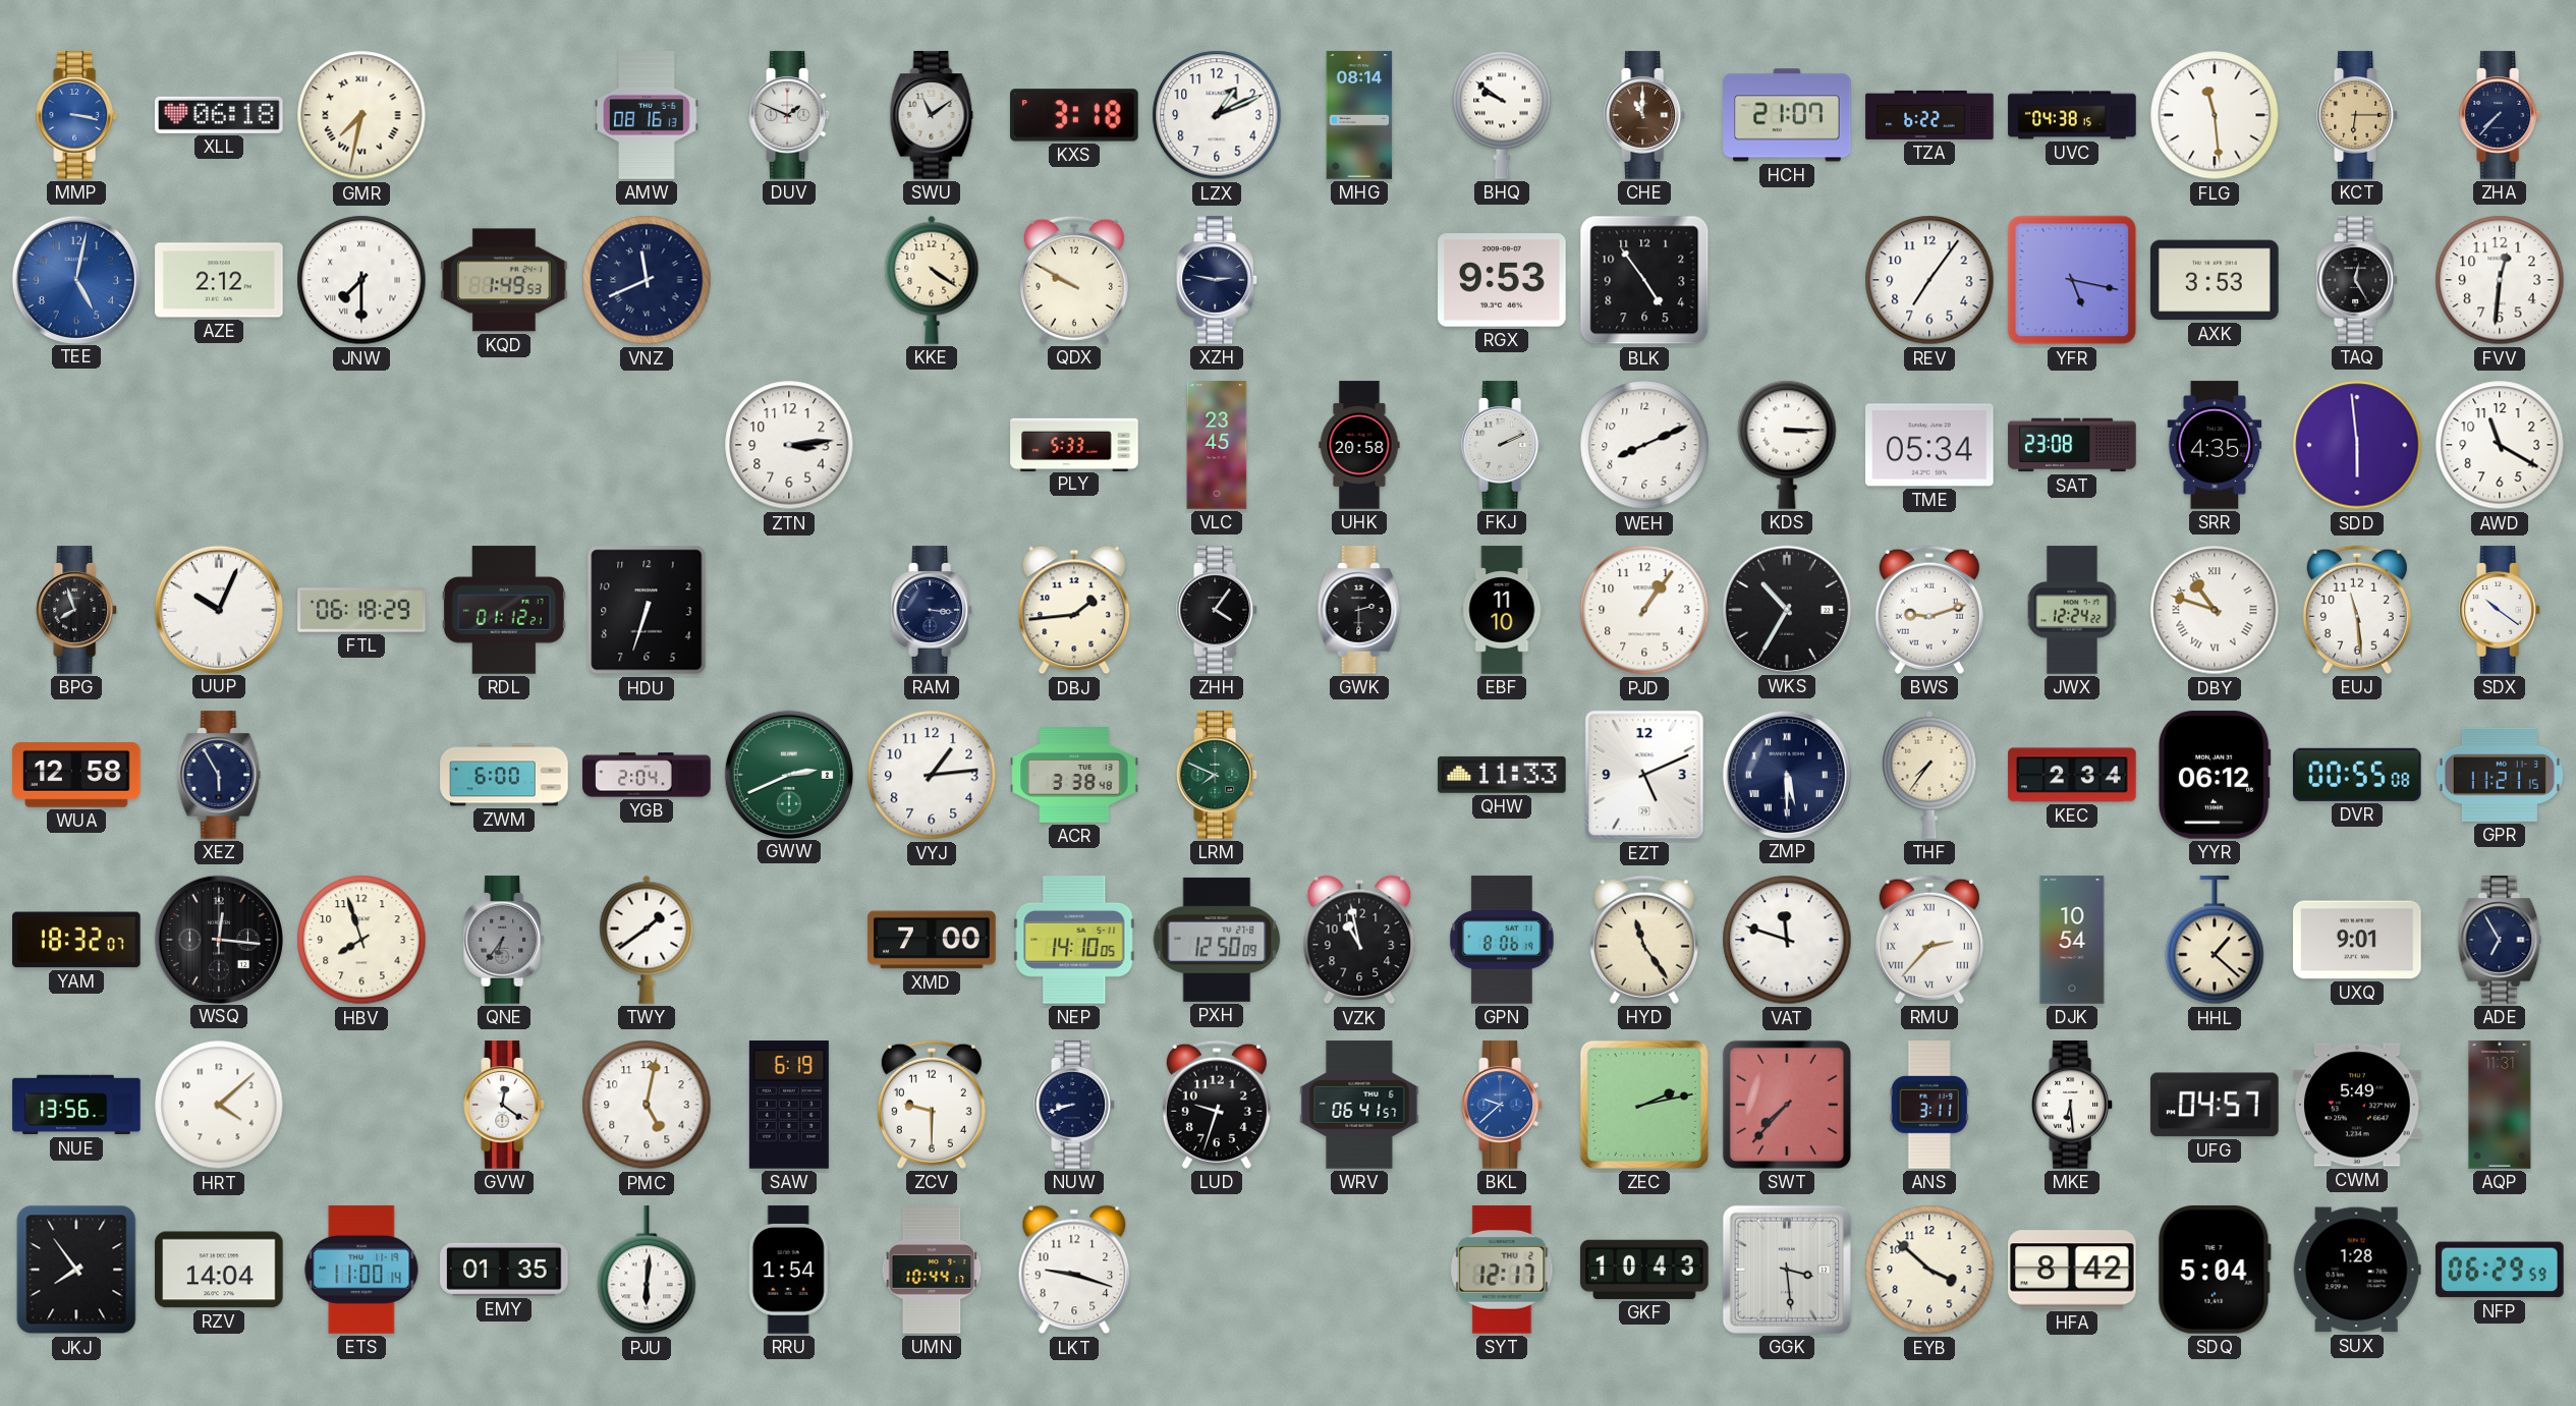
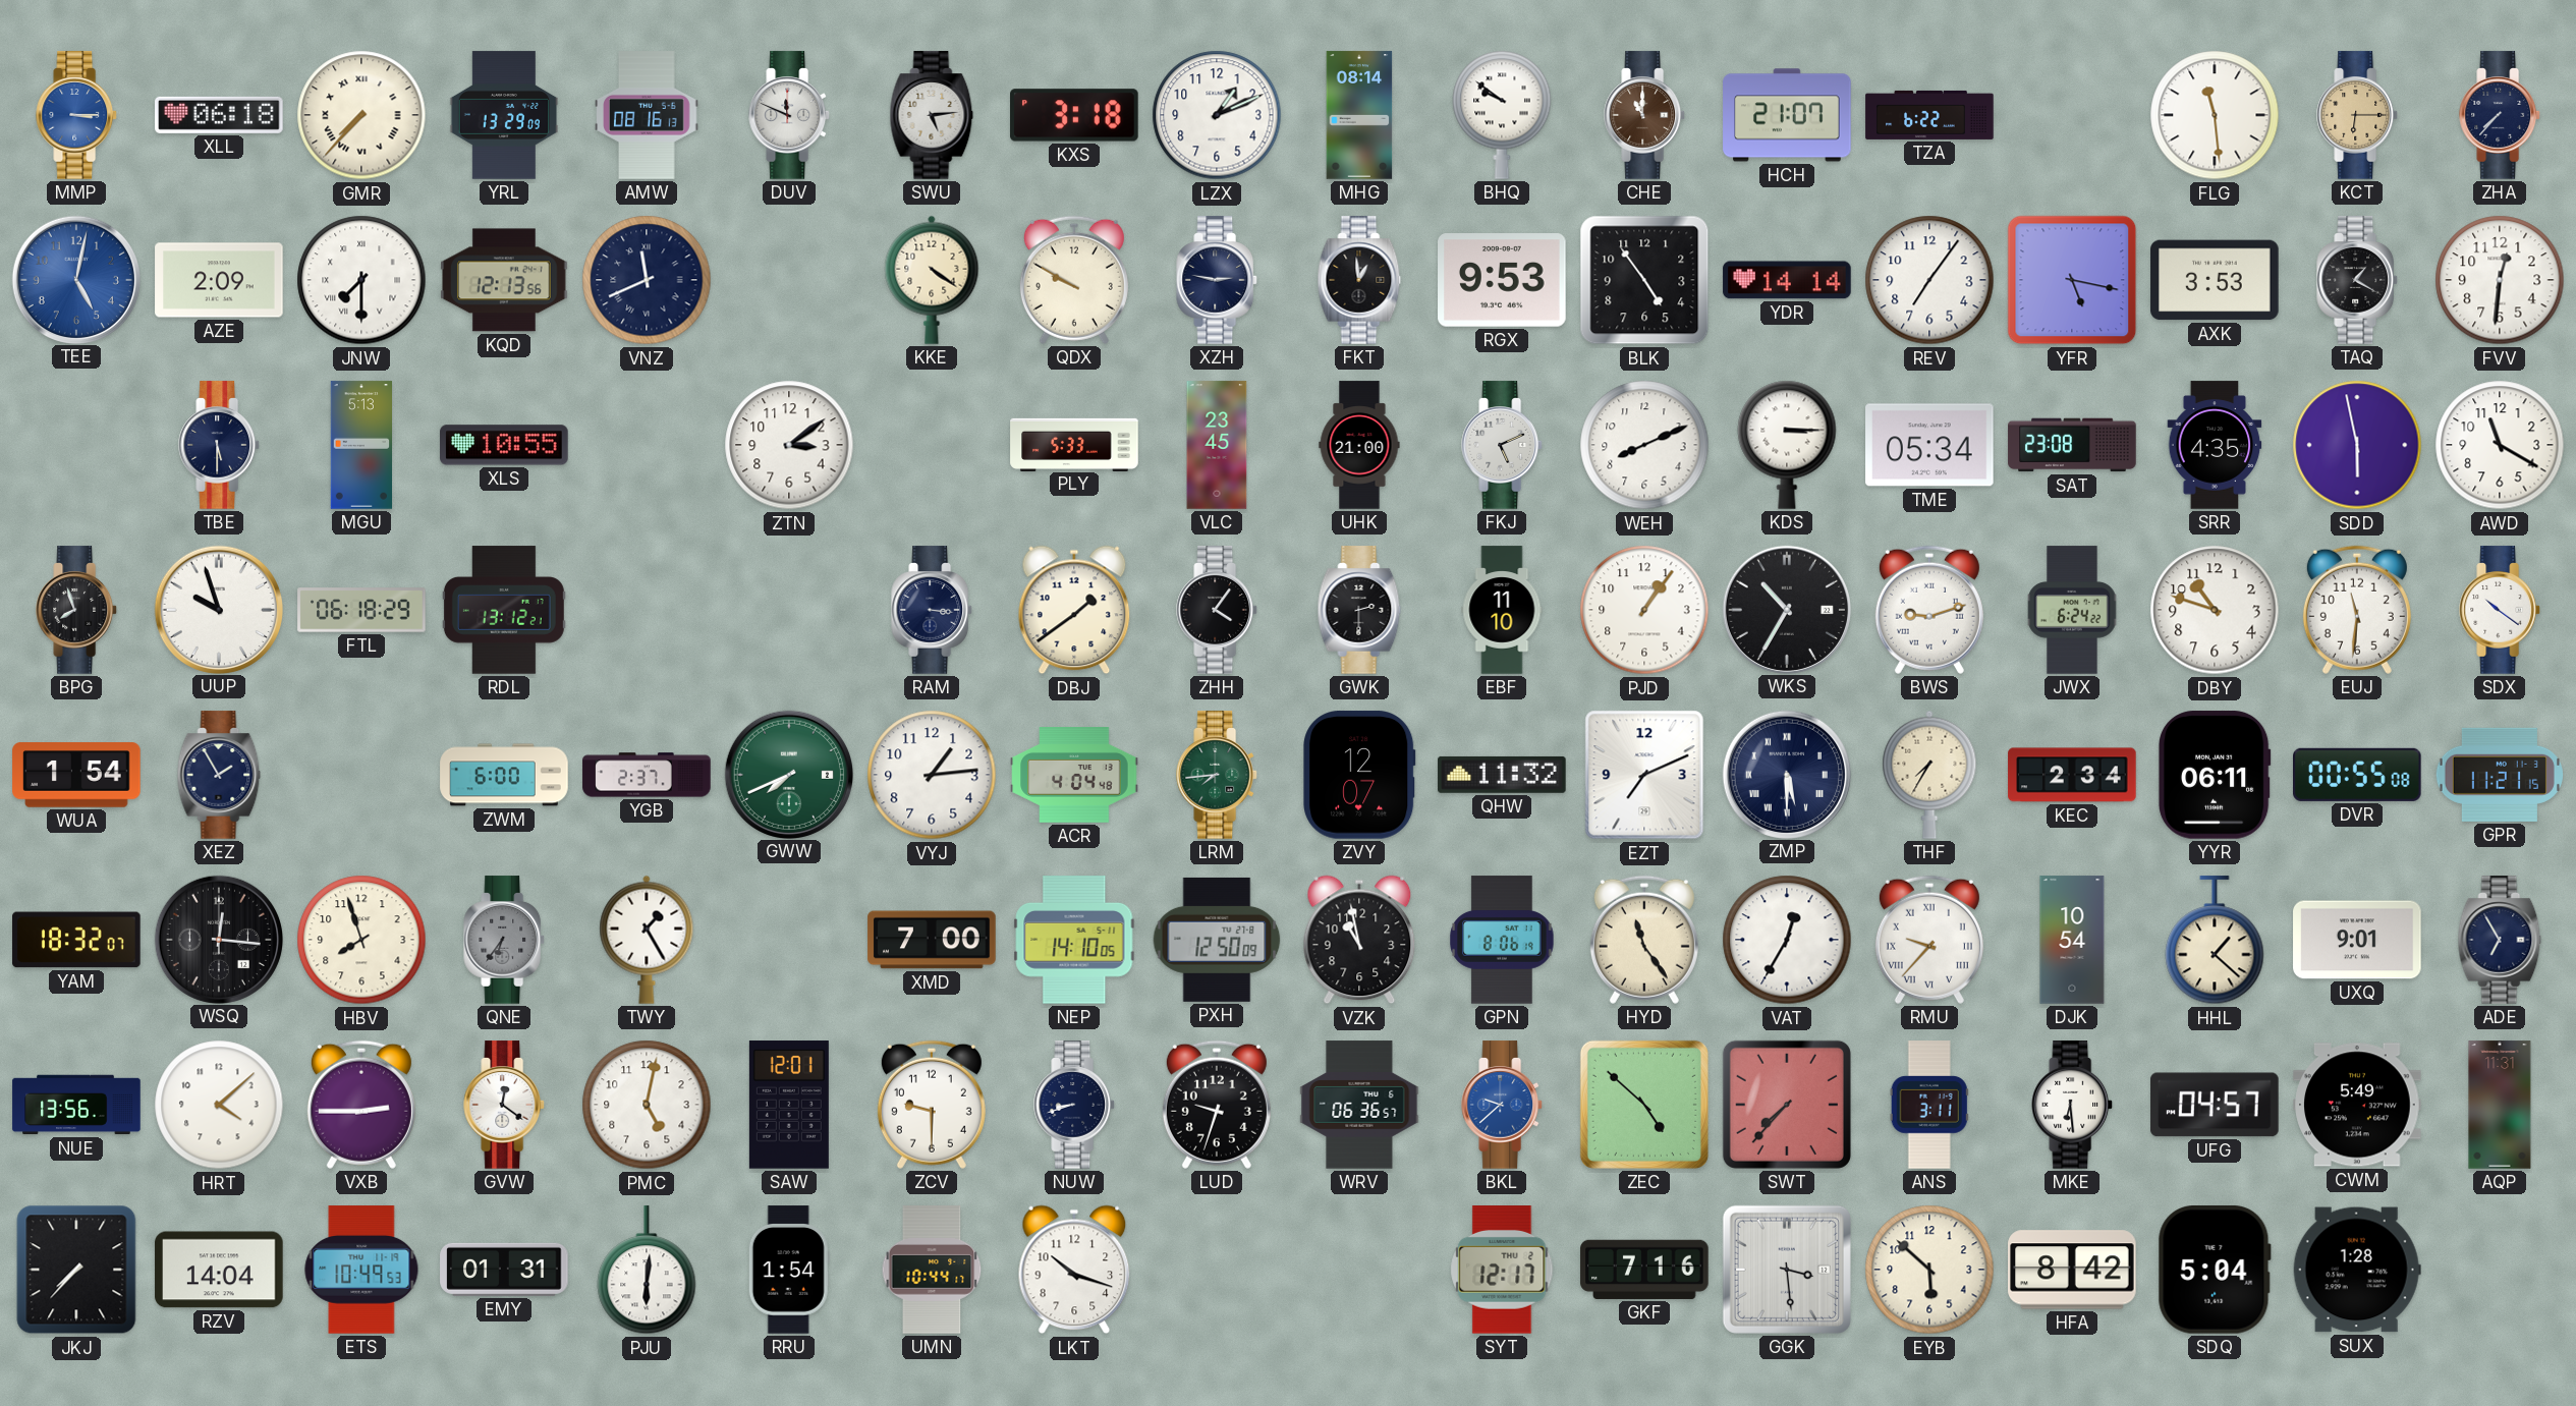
MMP: 3:17 -> 3:15 (77, 115)
GMR: 7:32 -> 7:37 (361, 115)
YRL: none -> 13:29 (504, 115)
DUV: 1:49 -> 11:49 (790, 115)
SWU: 11:09 -> 5:14 (932, 115)
UVC: 04:38 -> none (2072, 115)
AZE: 2:12 -> 2:09 (219, 280)
KQD: 1:49 -> 12:13 (504, 280)
FKT: none -> 12:59 (1359, 280)
YDR: none -> 14:14 (1787, 280)
TAQ: 12:25 -> 1:20 (2358, 280)
TBE: none -> 5:30 (220, 445)
MGU: none -> 5:13 (360, 445)
XLS: none -> 10:55 (504, 445)
ZTN: 3:14 -> 3:09 (789, 445)
UHK: 20:58 -> 21:00 (1359, 445)
FKJ: 2:11 -> 5:11 (1503, 445)
SDD: 5:59 -> 5:58 (2357, 445)
UUP: 10:04 -> 9:57 (218, 609)
RDL: 01:12 -> 13:12 (504, 610)
HDU: 6:33 -> none (647, 610)
DBJ: 1:44 -> 1:39 (1074, 610)
JWX: 12:24 -> 6:24 (2072, 610)
DBY numerals: Roman -> Arabic (2215, 610)
EUJ: 11:29 -> 11:31 (2357, 610)
WUA: 12:58 -> 1:54 (76, 775)
XEZ: 5:55 -> 1:55 (219, 775)
YGB: 2:04 -> 2:37 (647, 775)
GWW: 2:41 -> 7:41 (788, 774)
ACR: 3:38 -> 4:04 (1074, 776)
LRM: 7:49 -> 7:44 (1218, 775)
ZVY: none -> 12:07 (1359, 775)
QHW: 11:33 -> 11:32 (1502, 775)
EZT: 5:11 -> 7:11 (1644, 775)
THF: 7:36 -> 7:35 (1929, 775)
YYR: 06:12 -> 06:11 (2215, 775)
TWY: 1:39 -> 1:25 (647, 940)
VAT: 11:48 -> 12:35 (1787, 940)
RMU: 2:37 -> 9:37 (1929, 940)
VXB: none -> 2:45 (361, 1105)
SAW: 6:19 -> 12:01 (789, 1105)
WRV: 06:41 -> 06:36 (1359, 1105)
ZEC: 2:13 -> 4:52 (1644, 1105)
JKJ: 7:54 -> 7:37 (76, 1270)
ETS: 11:00 -> 10:49 (361, 1270)
EMY: 01:35 -> 01:31 (504, 1270)
LKT: 9:18 -> 10:18 (1074, 1270)
GKF: 10:43 -> 7:16 (1644, 1270)
EYB: 3:52 -> 5:52 (1929, 1270)
NFP: 06:29 -> none (2500, 1270)
